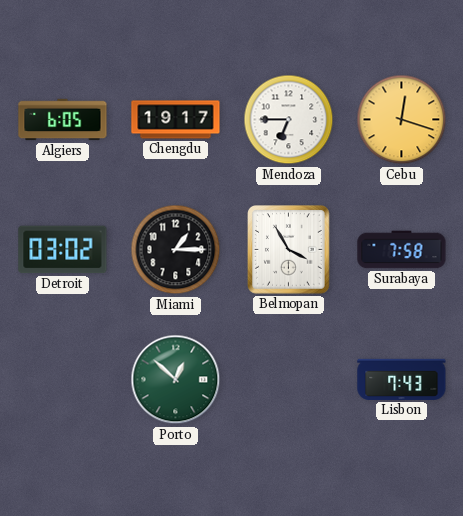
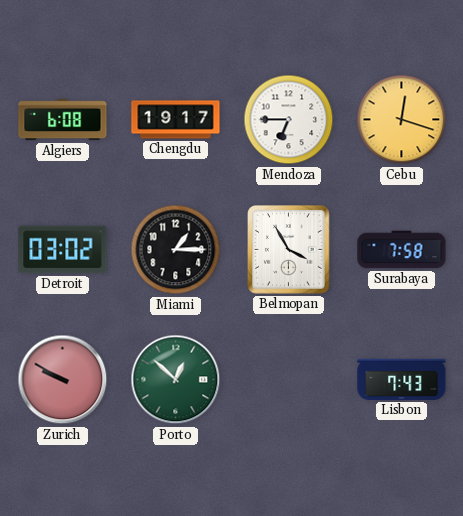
Algiers: 6:05 -> 6:08 (63, 120)
Zurich: none -> 9:50 (63, 380)
